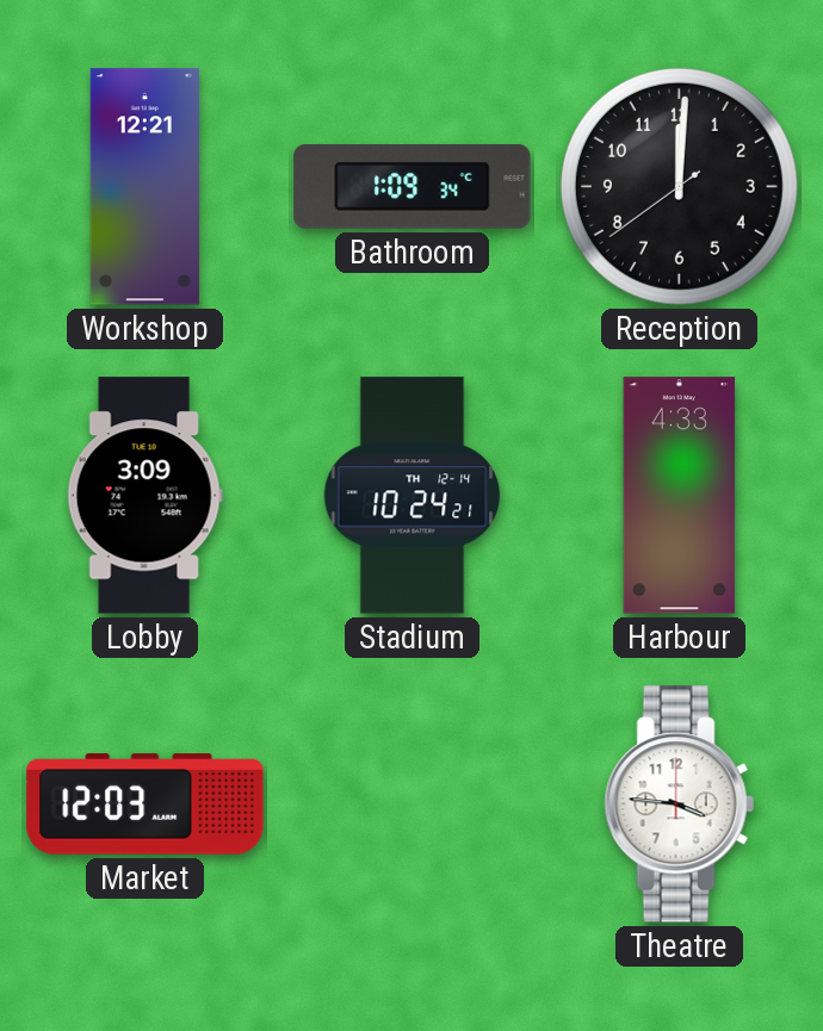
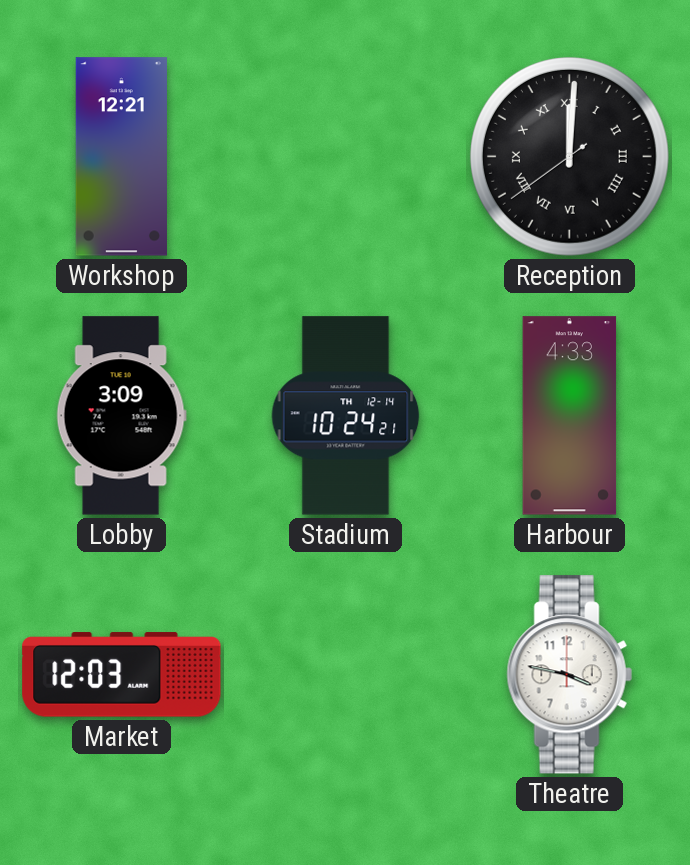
Bathroom: 1:09 -> none (413, 187)
Reception numerals: Arabic -> Roman (569, 156)
Theatre: 3:46 -> 3:47 (569, 675)
